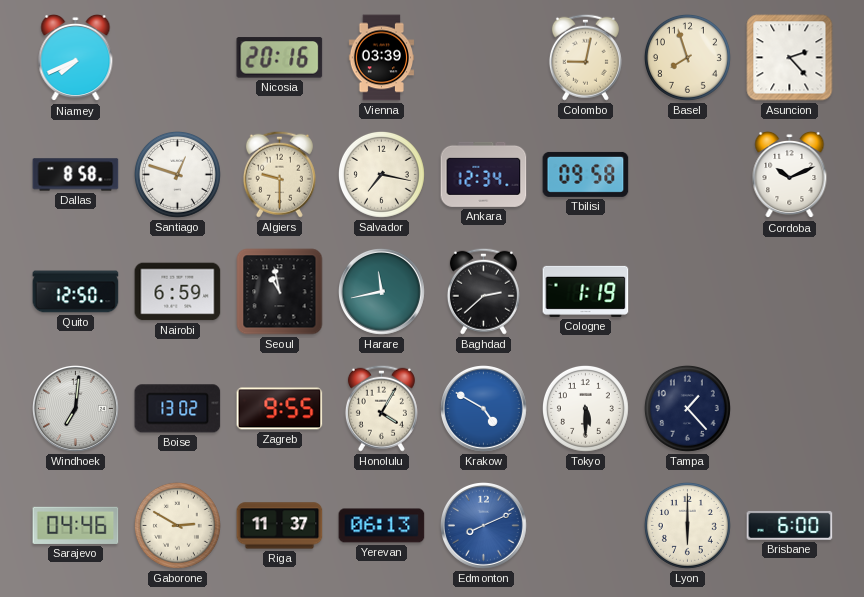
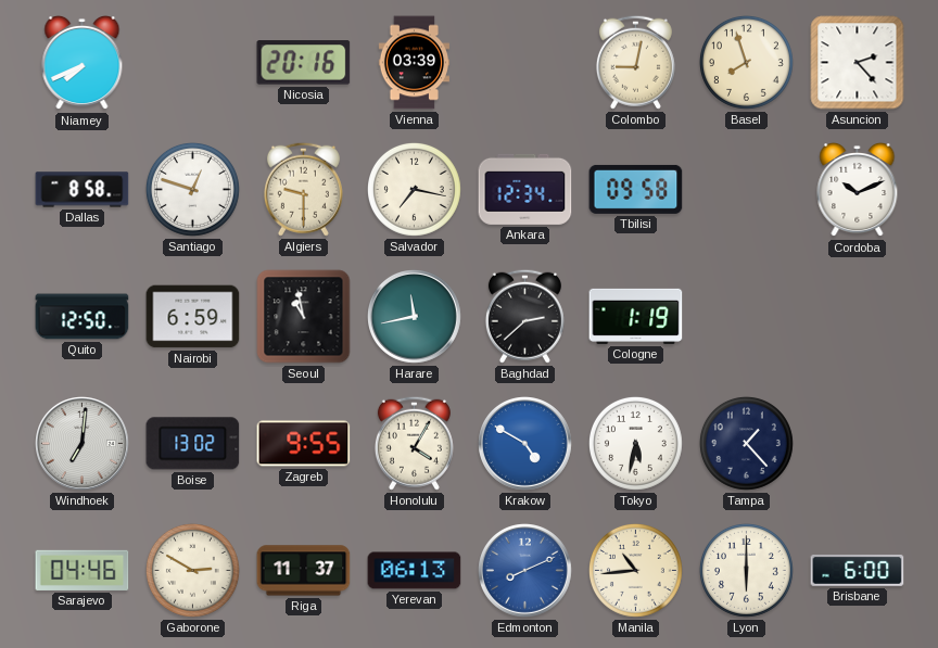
Tokyo: 5:30 -> 5:32 (635, 443)
Manila: none -> 10:44 (635, 570)
